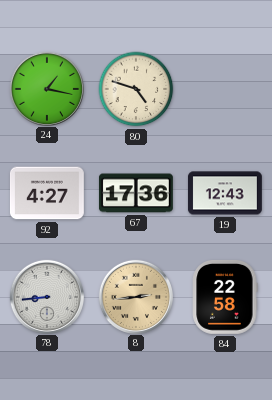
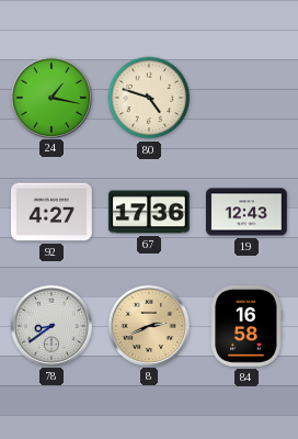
78: 8:44 -> 8:39 (50, 325)
8: 2:44 -> 2:41 (148, 325)
84: 22:58 -> 16:58 (247, 326)
